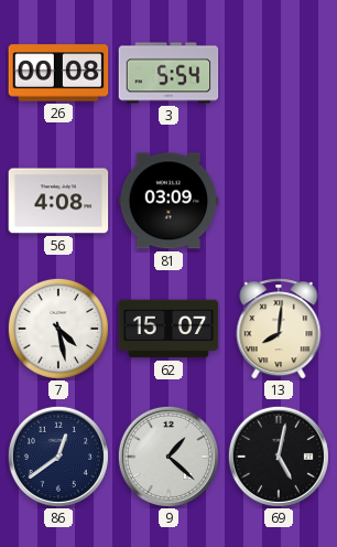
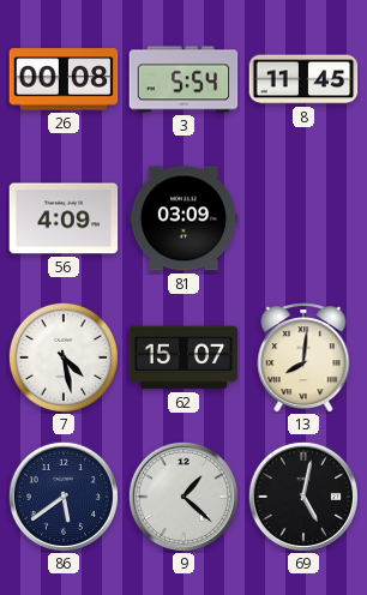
8: none -> 11:45 (303, 79)
56: 4:08 -> 4:09 (64, 218)
86: 12:39 -> 5:39 (64, 497)
